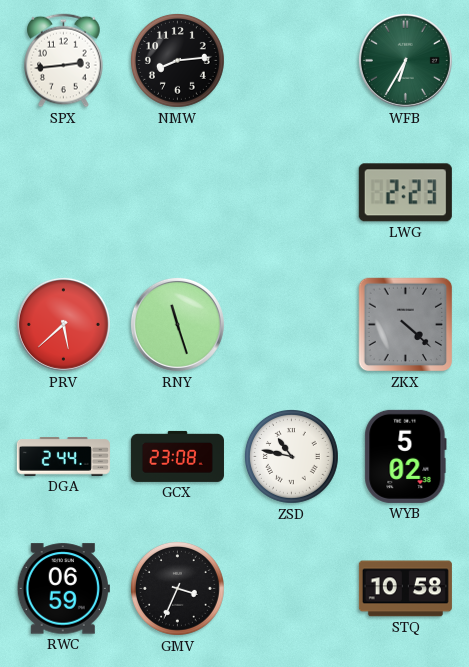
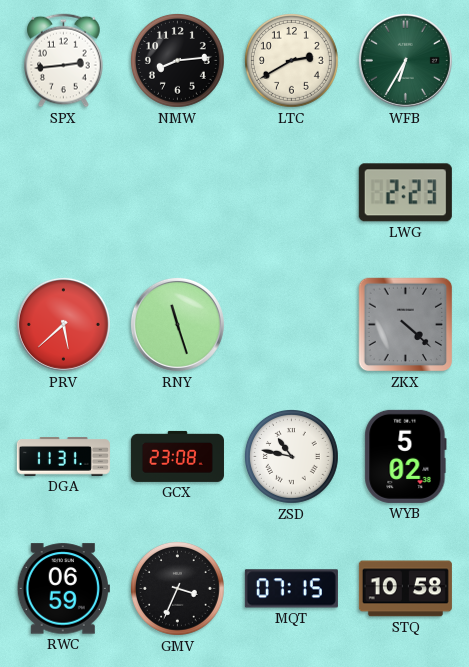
LTC: none -> 2:40 (291, 60)
DGA: 2:44 -> 11:31 (63, 457)
MQT: none -> 07:15 (291, 589)
